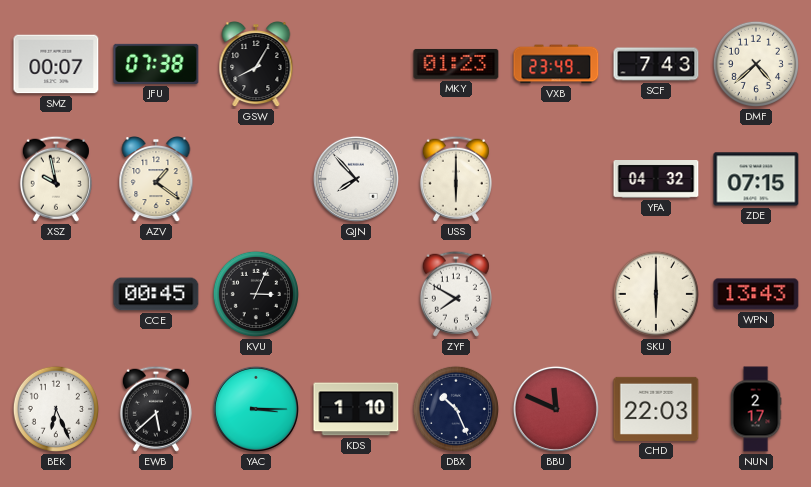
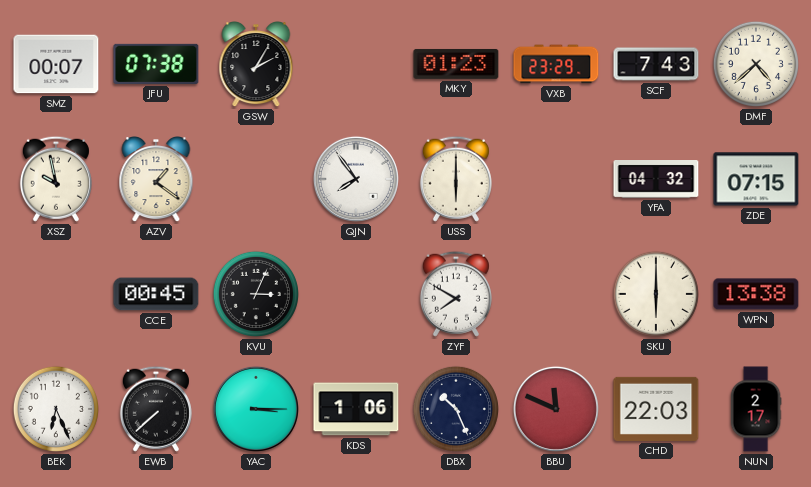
GSW: 8:05 -> 2:05 (256, 65)
VXB: 23:49 -> 23:29 (556, 64)
QJN: 7:53 -> 7:54 (356, 179)
WPN: 13:43 -> 13:38 (756, 294)
EWB: 5:38 -> 7:38 (156, 409)
KDS: 1:10 -> 1:06 (356, 409)
